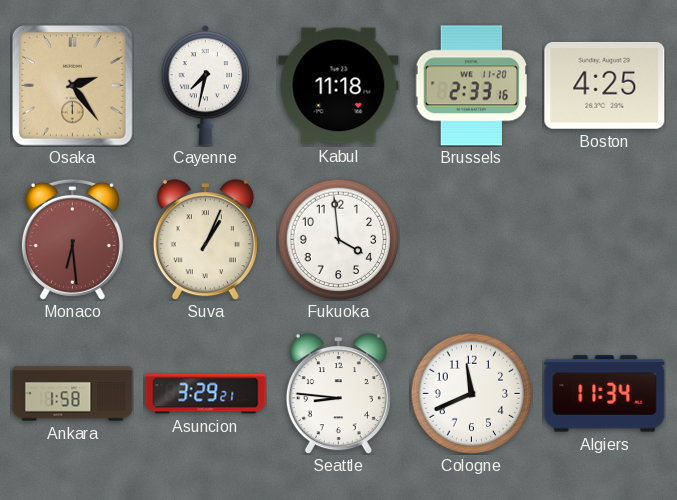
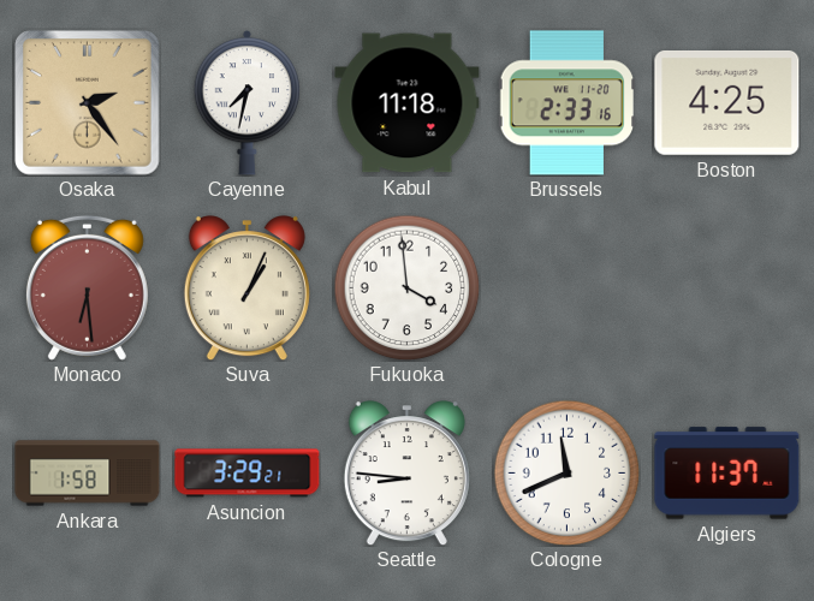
Algiers: 11:34 -> 11:37 (727, 474)
